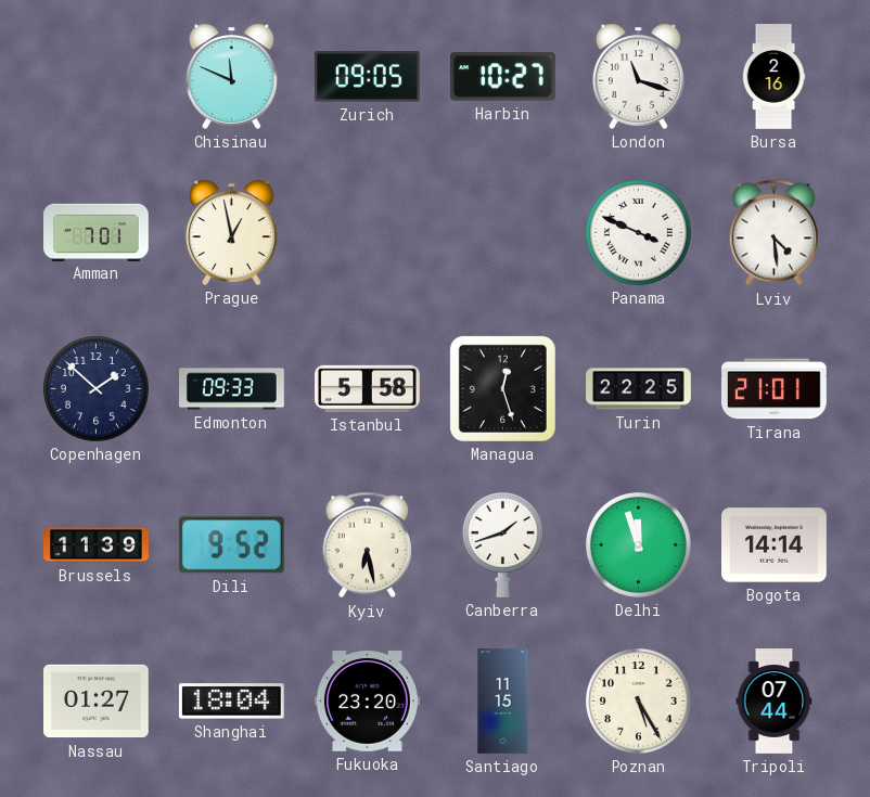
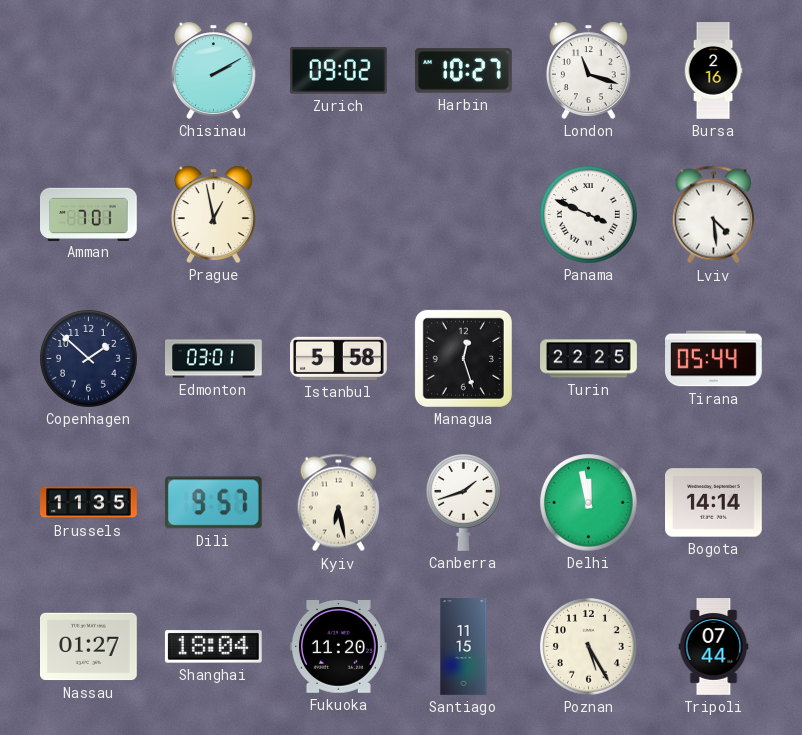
Chisinau: 11:49 -> 2:10 (213, 70)
Zurich: 09:05 -> 09:02 (339, 71)
Edmonton: 09:33 -> 03:01 (214, 359)
Tirana: 21:01 -> 05:44 (714, 359)
Brussels: 11:39 -> 11:35 (89, 503)
Dili: 9:52 -> 9:57 (213, 503)
Delhi: 11:57 -> 11:58 (589, 503)
Fukuoka: 23:20 -> 11:20 (339, 647)
